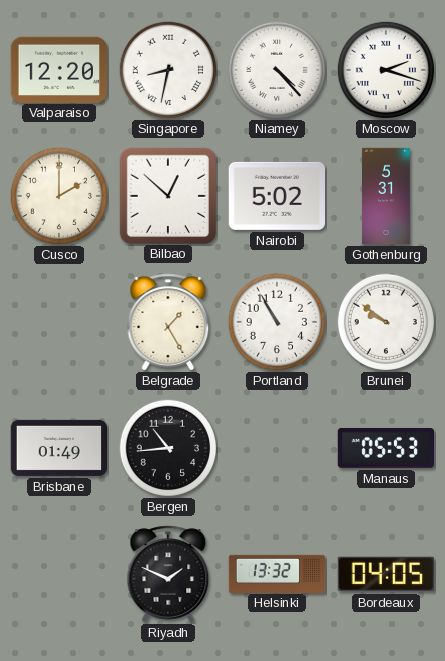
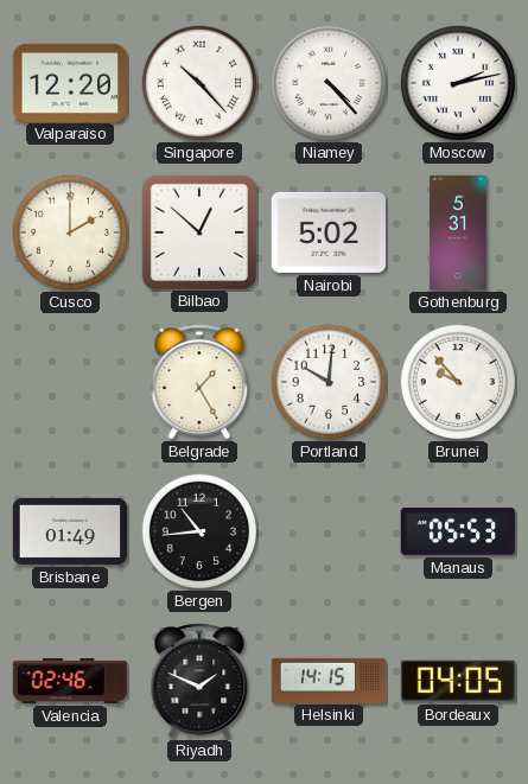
Singapore: 8:32 -> 10:23 (198, 82)
Moscow: 2:18 -> 2:13 (457, 82)
Portland: 10:55 -> 10:01 (327, 381)
Brunei: 9:51 -> 9:53 (457, 381)
Valencia: none -> 02:46 (70, 681)
Helsinki: 13:32 -> 14:15 (329, 680)
